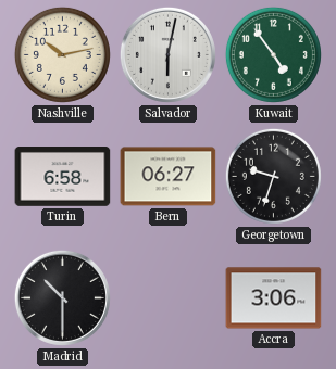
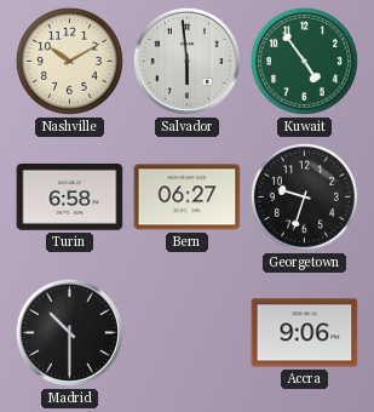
Nashville: 10:13 -> 10:10 (69, 61)
Salvador: 6:02 -> 5:59 (186, 61)
Accra: 3:06 -> 9:06 (305, 333)
